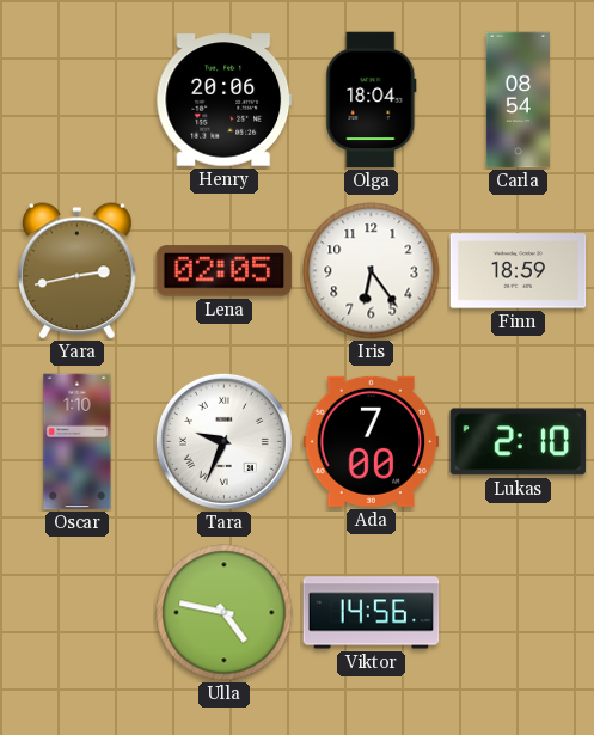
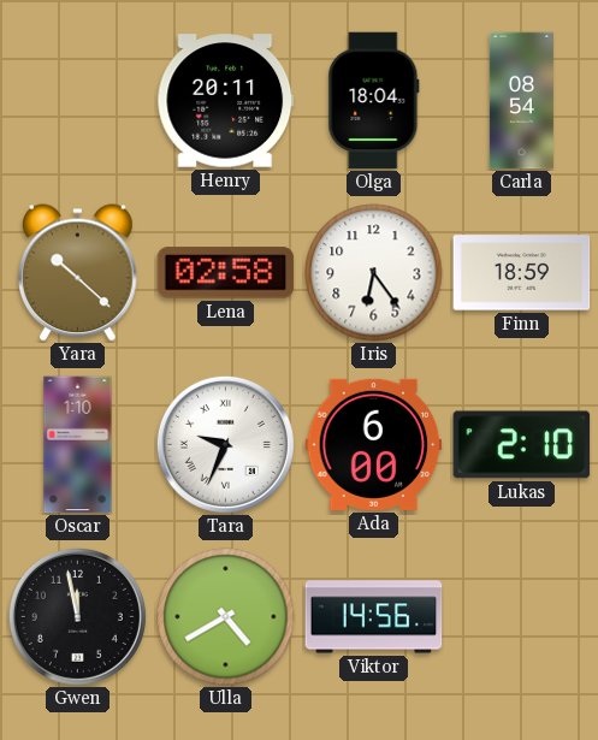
Henry: 20:06 -> 20:11 (226, 101)
Yara: 2:43 -> 10:22 (78, 273)
Lena: 02:05 -> 02:58 (226, 273)
Ada: 7:00 -> 6:00 (374, 444)
Gwen: none -> 11:58 (77, 616)
Ulla: 4:47 -> 4:40 (226, 617)
